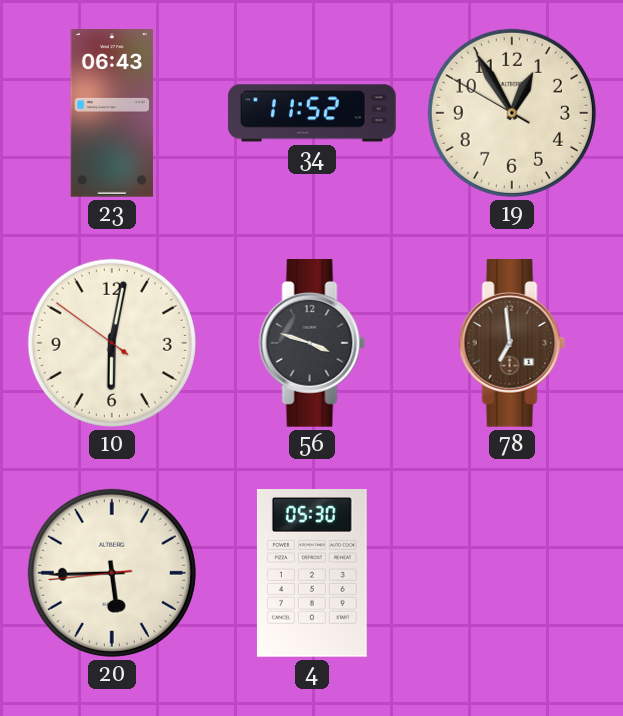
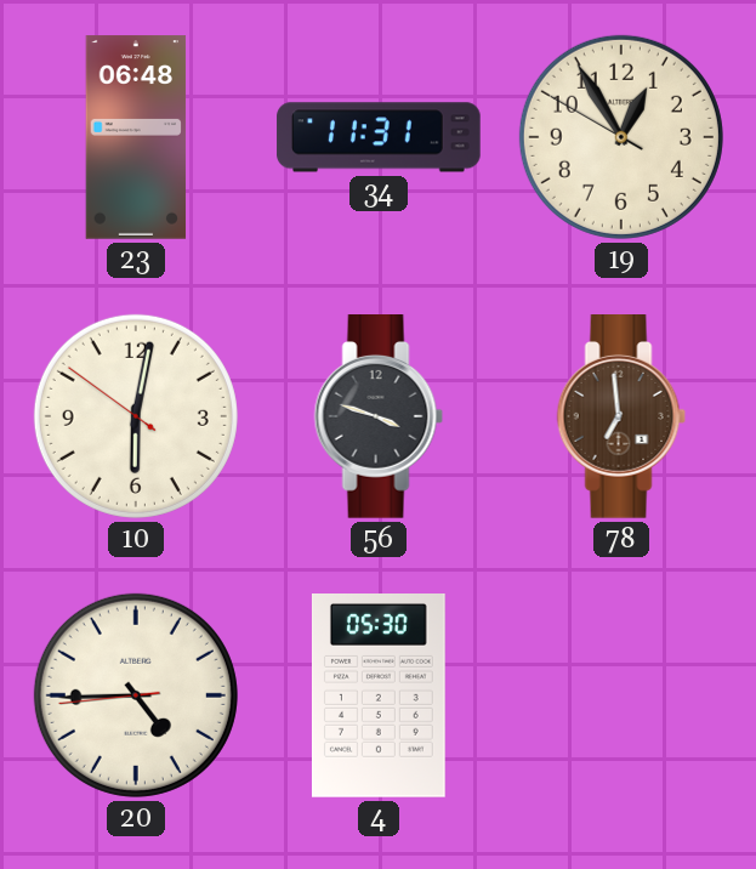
23: 06:43 -> 06:48 (136, 137)
34: 11:52 -> 11:31 (379, 137)
20: 5:44 -> 4:44 (136, 695)
